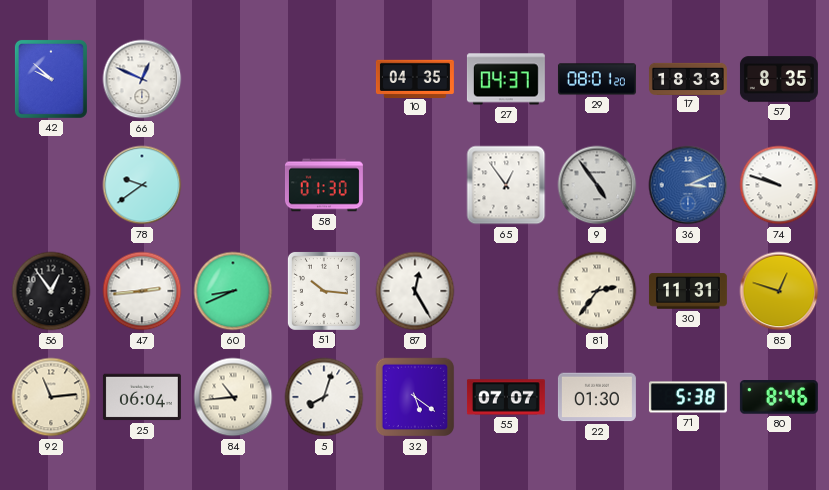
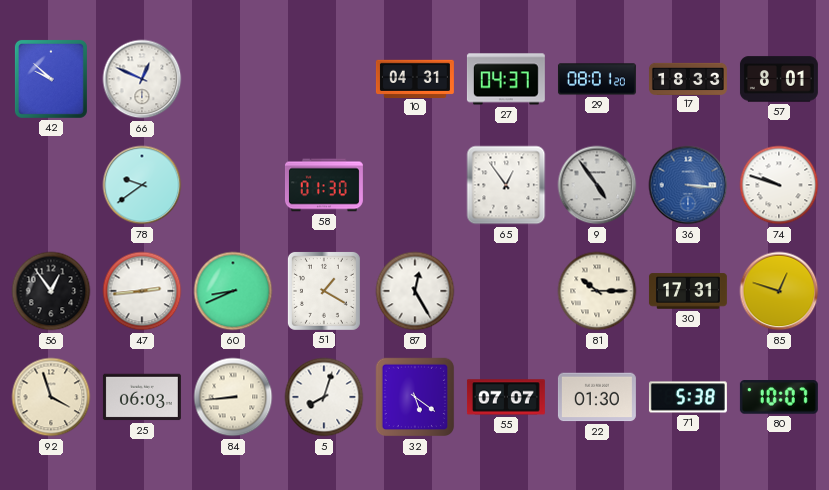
10: 04:35 -> 04:31 (415, 78)
57: 8:35 -> 8:01 (779, 79)
36: 3:11 -> 3:16 (688, 185)
51: 10:16 -> 1:20 (324, 291)
81: 2:36 -> 10:15 (597, 291)
30: 11:31 -> 17:31 (688, 291)
92: 11:14 -> 3:57 (51, 397)
25: 06:04 -> 06:03 (142, 397)
84: 10:44 -> 8:44 (233, 397)
80: 8:46 -> 10:07 (779, 397)
